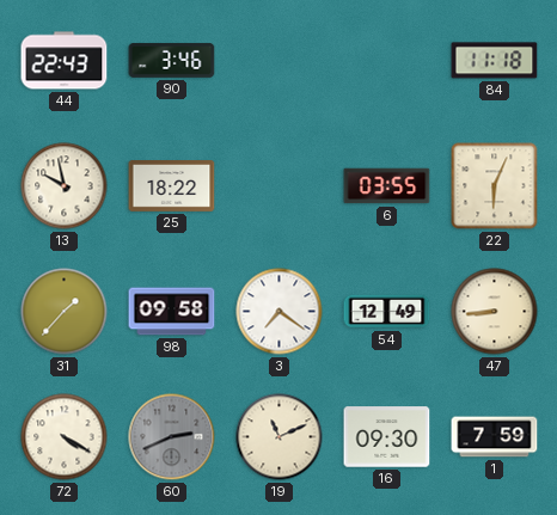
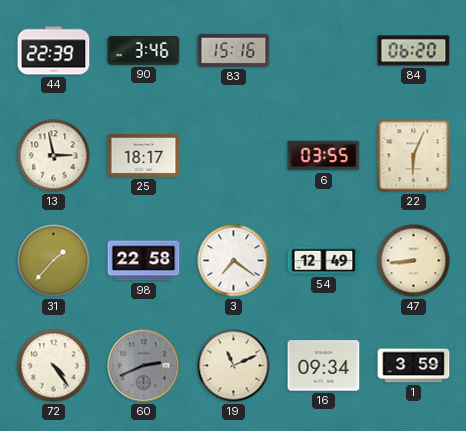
44: 22:43 -> 22:39 (54, 51)
83: none -> 15:16 (234, 50)
84: 11:18 -> 06:20 (414, 51)
13: 9:58 -> 2:58 (54, 156)
25: 18:22 -> 18:17 (144, 156)
98: 09:58 -> 22:58 (144, 261)
72: 4:20 -> 4:24 (54, 366)
16: 09:30 -> 09:34 (324, 366)
1: 7:59 -> 3:59 (414, 366)
